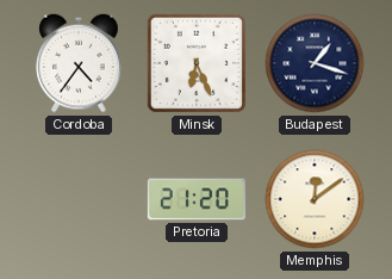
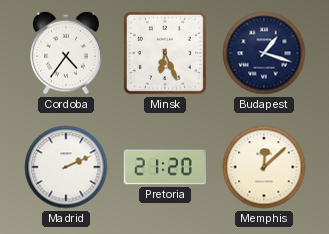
Madrid: none -> 2:11 (66, 167)
Memphis: 12:09 -> 12:08 (264, 167)
